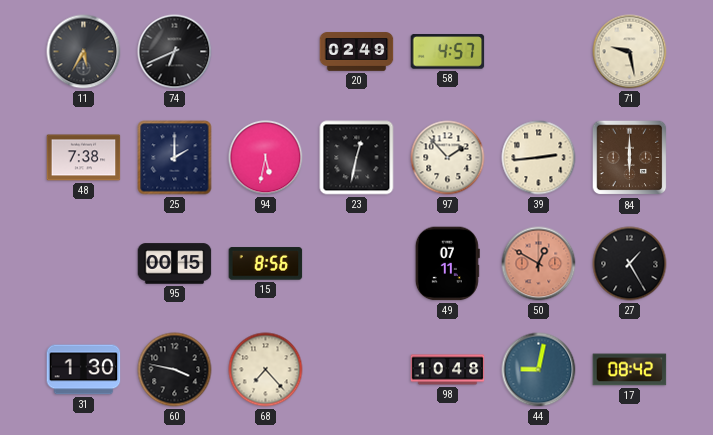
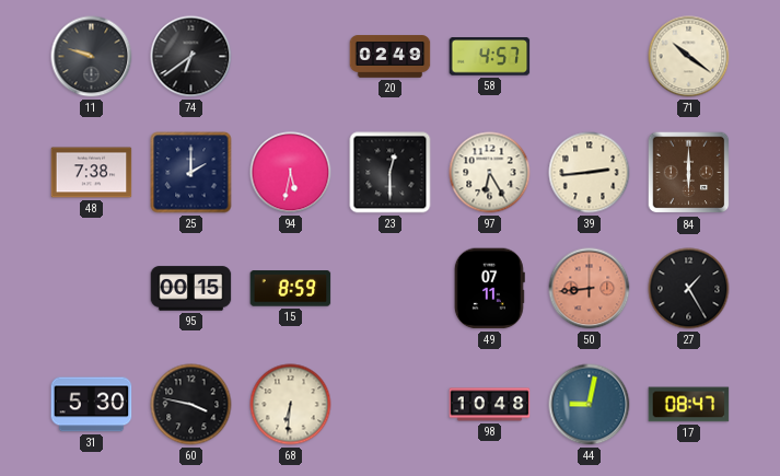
11: 5:35 -> 9:48 (92, 57)
74: 6:41 -> 6:39 (191, 57)
71: 9:28 -> 10:21 (689, 57)
23: 12:32 -> 12:30 (391, 173)
97: 1:53 -> 6:25 (490, 173)
15: 8:56 -> 8:59 (291, 289)
50: 12:50 -> 8:44 (590, 289)
31: 1:30 -> 5:30 (92, 405)
68: 7:23 -> 6:31 (291, 405)
17: 08:42 -> 08:47 (689, 405)
